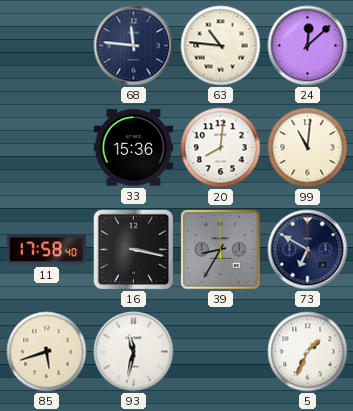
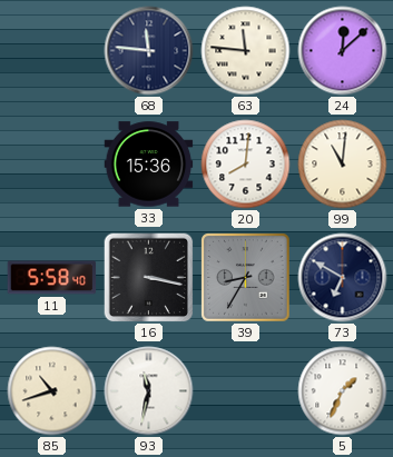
63: 10:46 -> 11:46 (246, 51)
11: 17:58 -> 5:58 (52, 278)
85: 5:42 -> 10:42 (52, 391)
